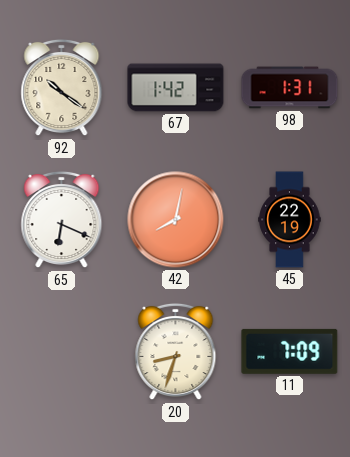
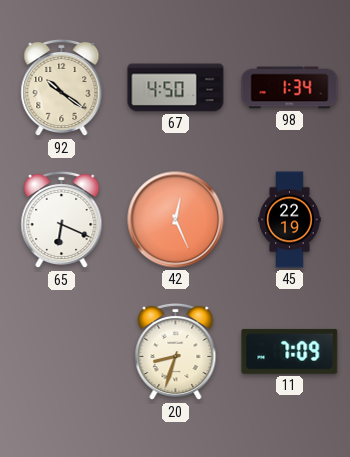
67: 1:42 -> 4:50 (176, 88)
98: 1:31 -> 1:34 (290, 88)
42: 8:02 -> 12:26 (176, 220)
